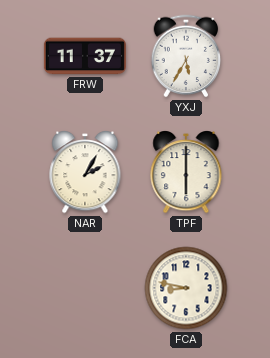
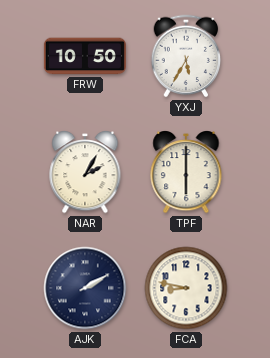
FRW: 11:37 -> 10:50 (85, 56)
AJK: none -> 2:10 (85, 288)
